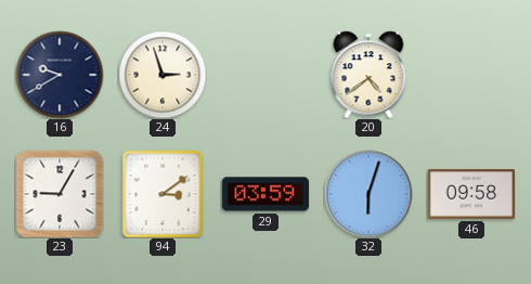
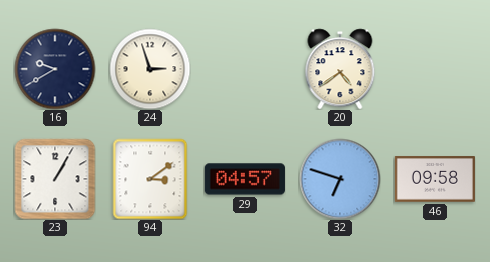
23: 9:05 -> 1:05 (55, 179)
29: 03:59 -> 04:57 (245, 179)
32: 6:03 -> 6:48 (340, 179)
